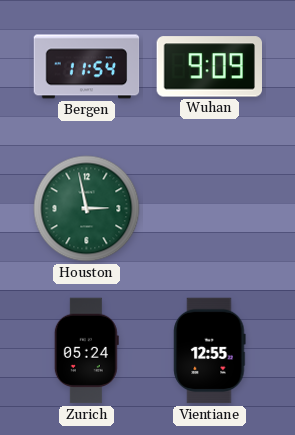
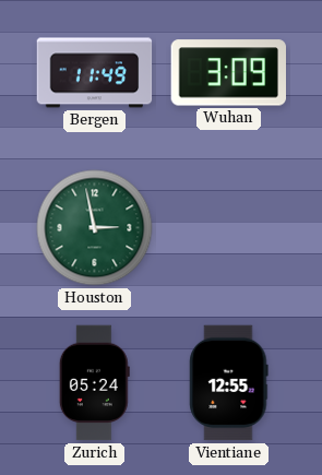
Bergen: 11:54 -> 11:49 (95, 73)
Wuhan: 9:09 -> 3:09 (228, 73)
